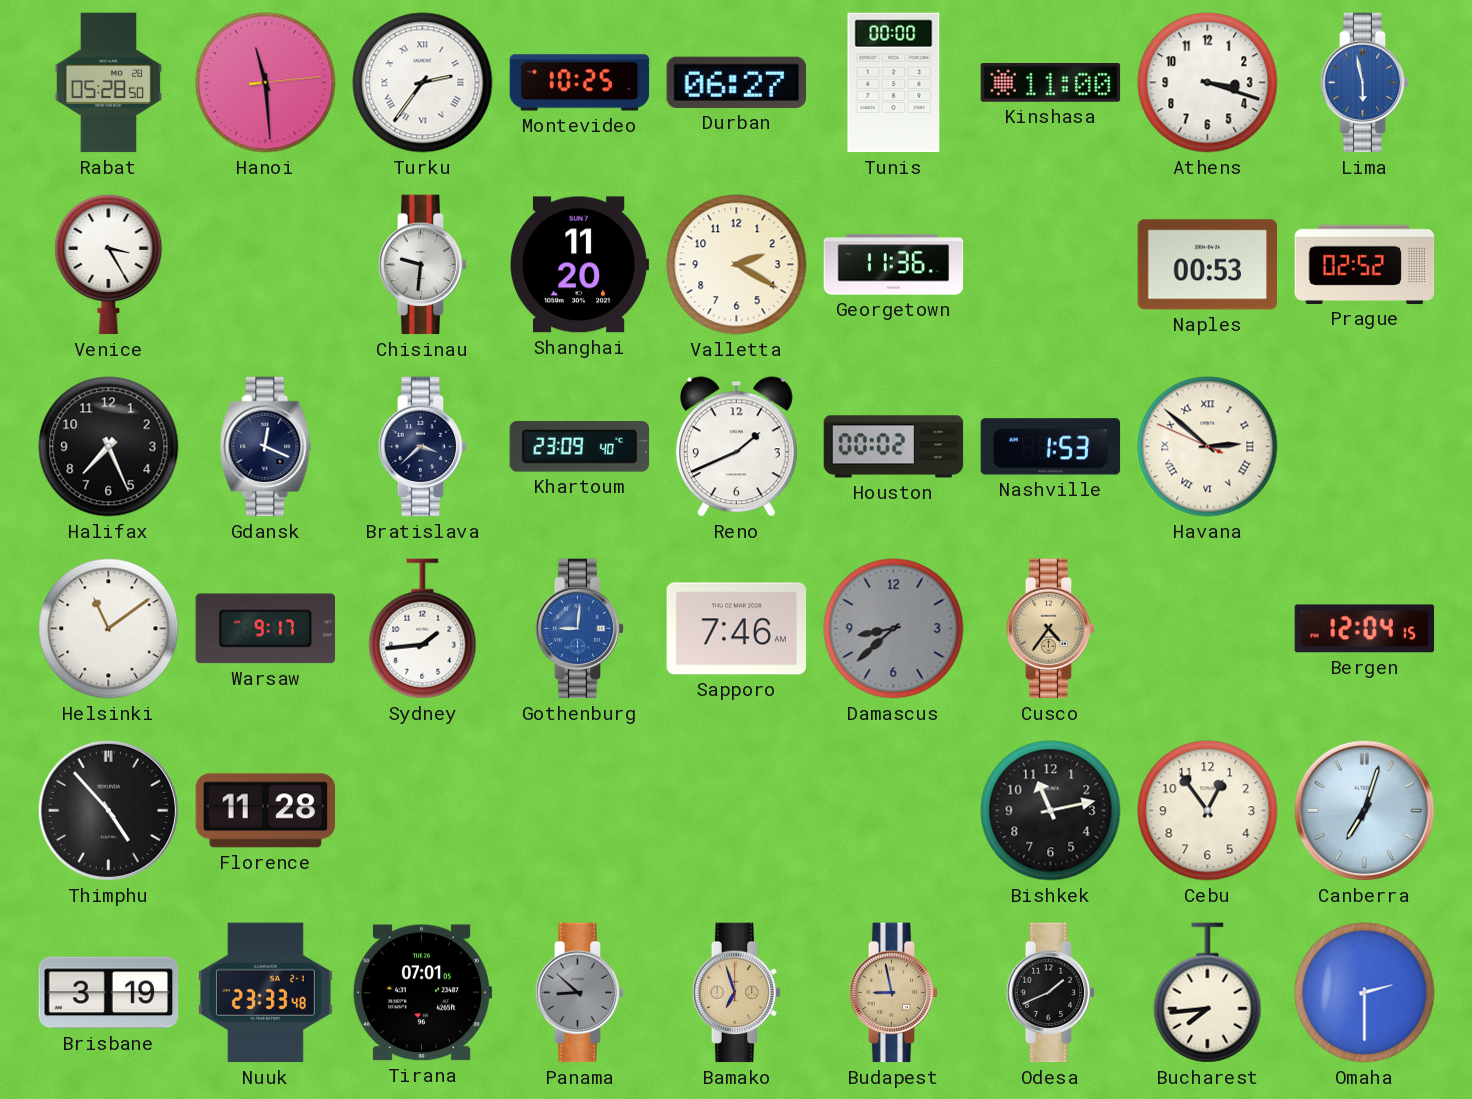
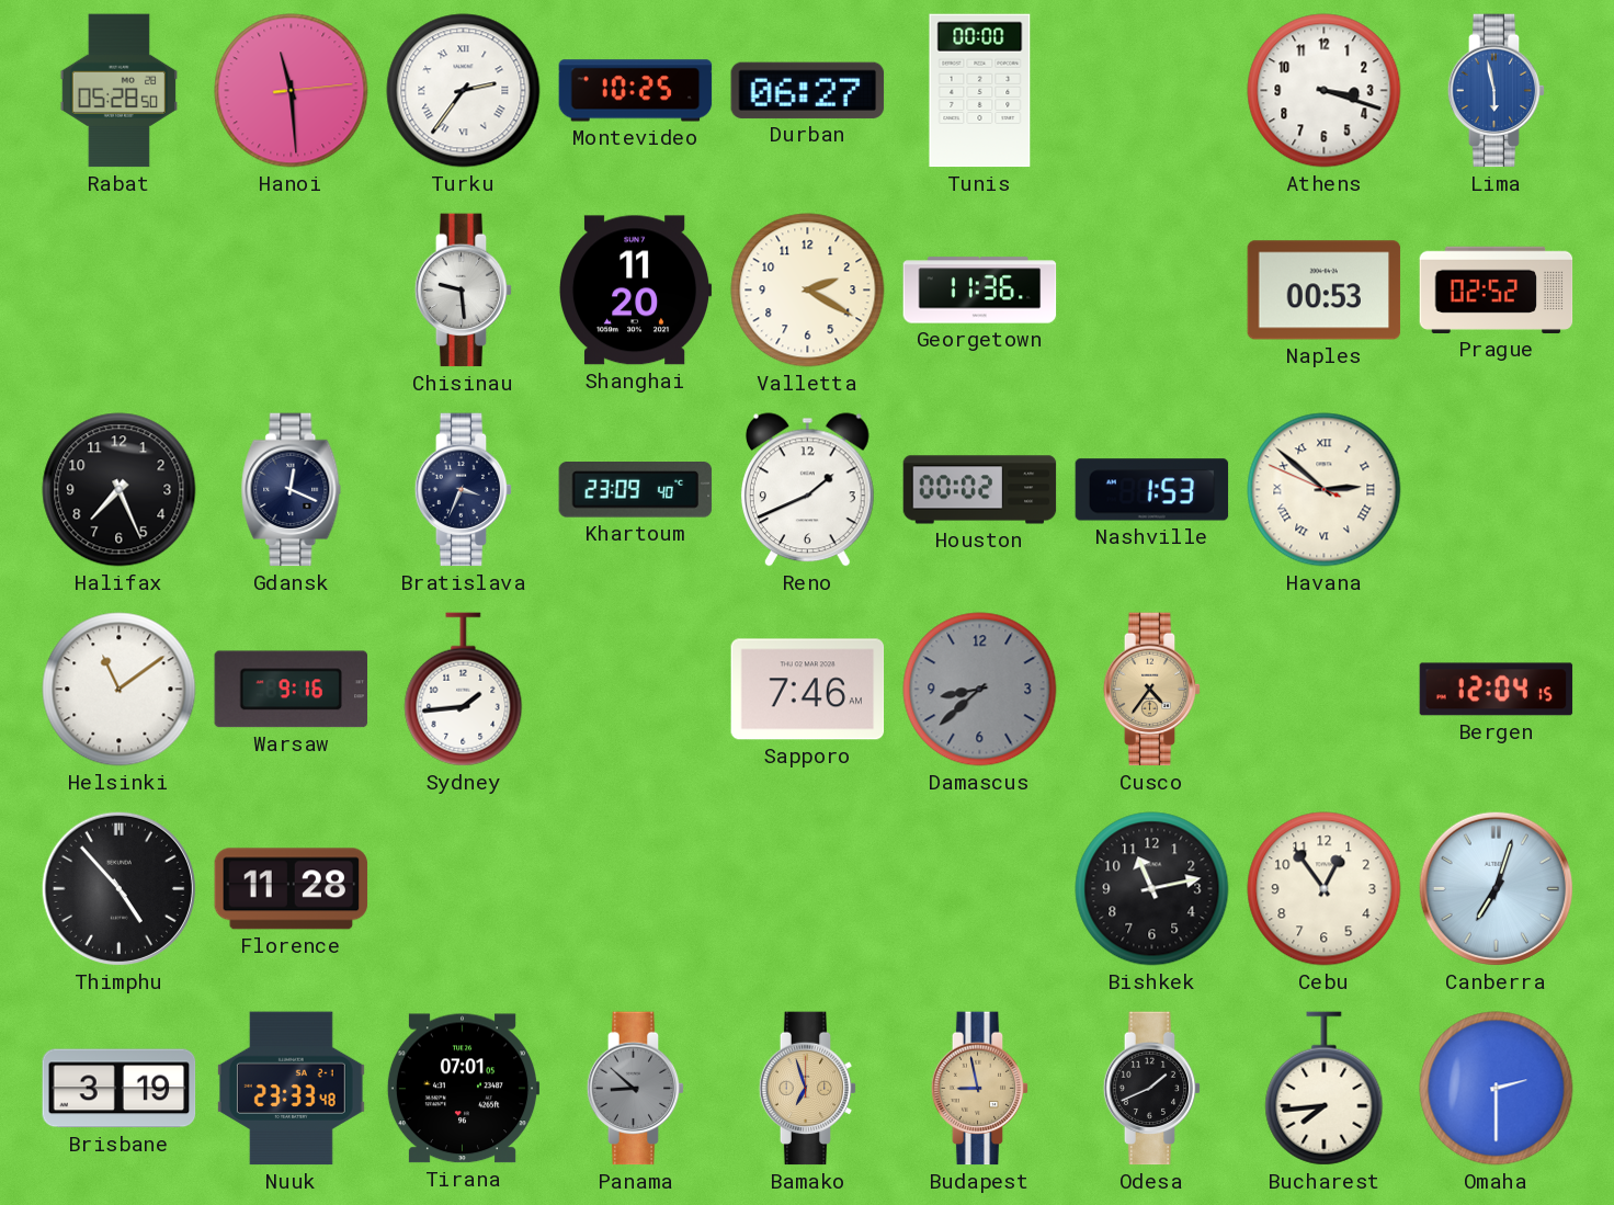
Kinshasa: 11:00 -> none (1051, 83)
Venice: 3:25 -> none (109, 264)
Chisinau: 9:31 -> 9:29 (464, 291)
Bratislava: 3:38 -> 3:34 (464, 490)
Warsaw: 9:17 -> 9:16 (292, 690)
Gothenburg: 9:01 -> none (580, 629)
